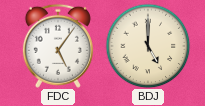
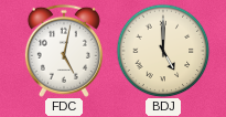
FDC: 5:06 -> 5:02 (64, 51)
